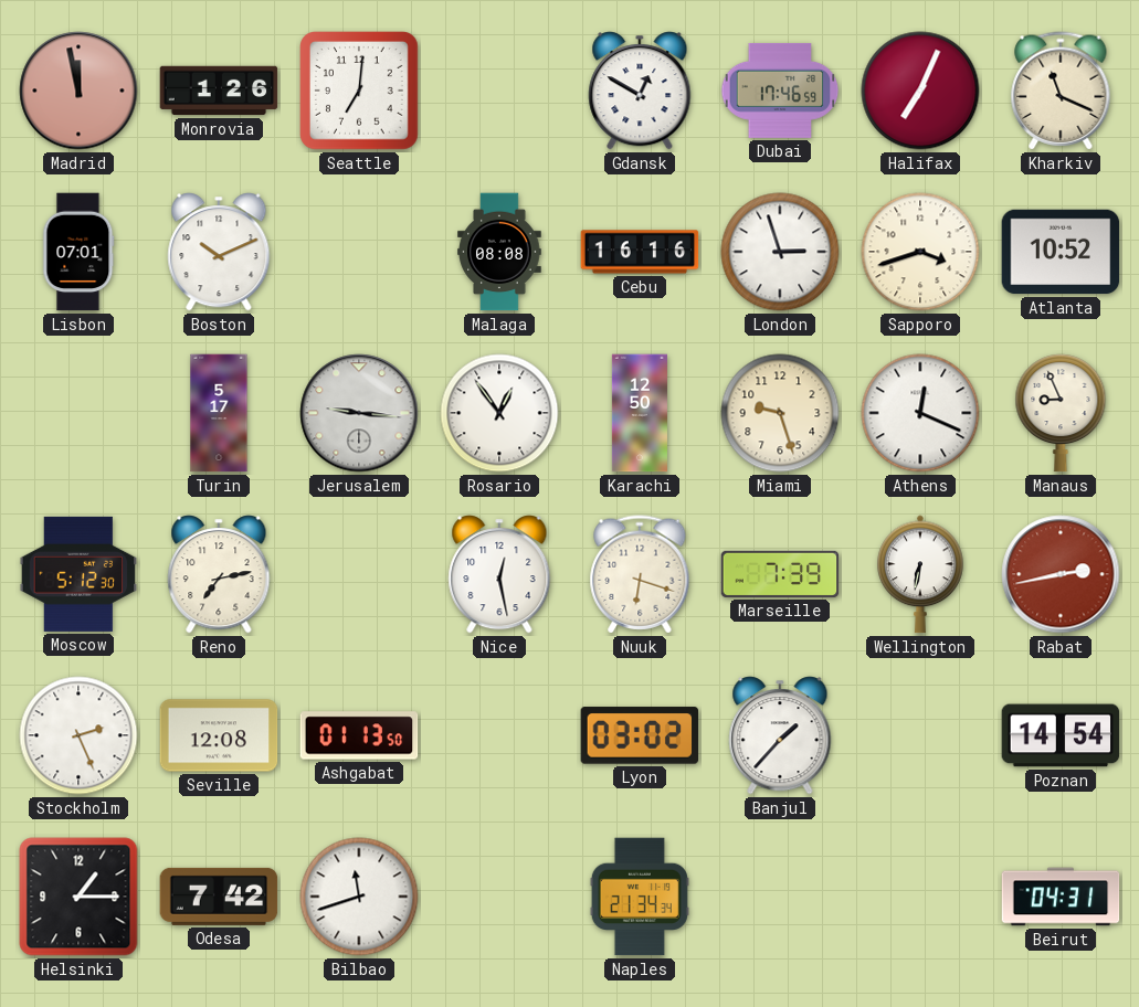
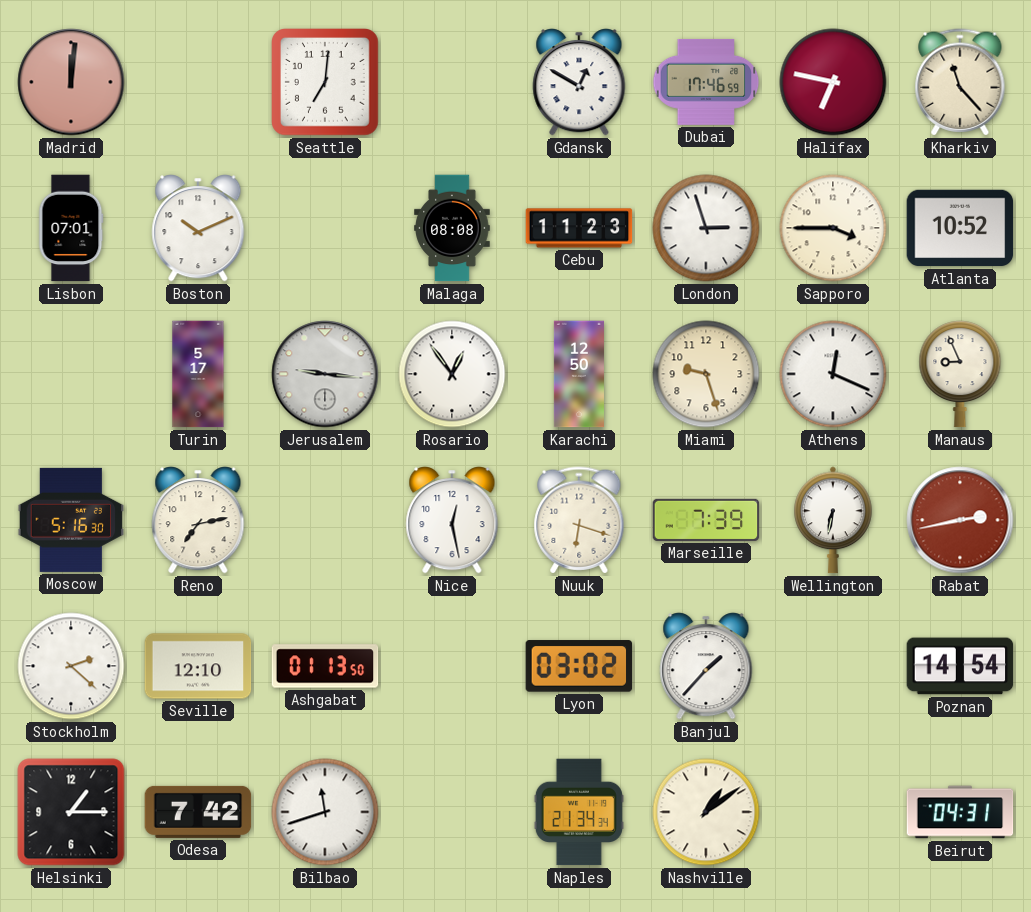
Madrid: 11:58 -> 12:01 (71, 82)
Monrovia: 1:26 -> none (219, 91)
Halifax: 7:04 -> 6:47 (833, 82)
Kharkiv: 11:19 -> 11:23 (960, 82)
Cebu: 16:16 -> 11:23 (579, 228)
Sapporo: 3:42 -> 3:45 (833, 228)
Moscow: 5:12 -> 5:16 (71, 520)
Stockholm: 2:26 -> 2:22 (71, 666)
Seville: 12:08 -> 12:10 (198, 666)
Nashville: none -> 1:09 (706, 812)
